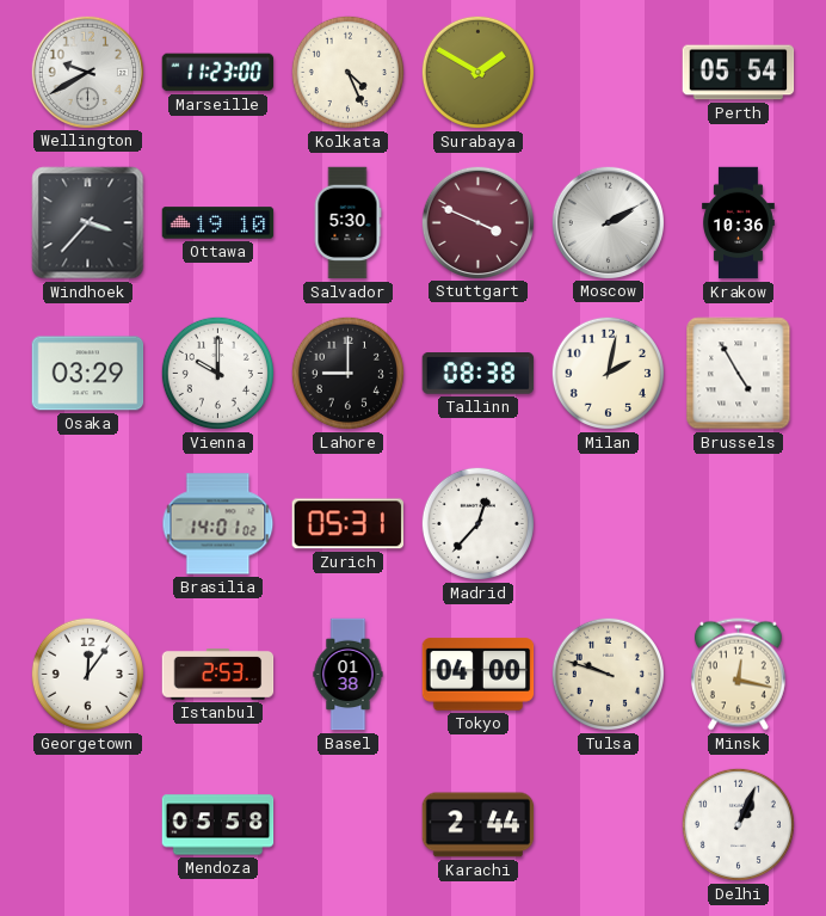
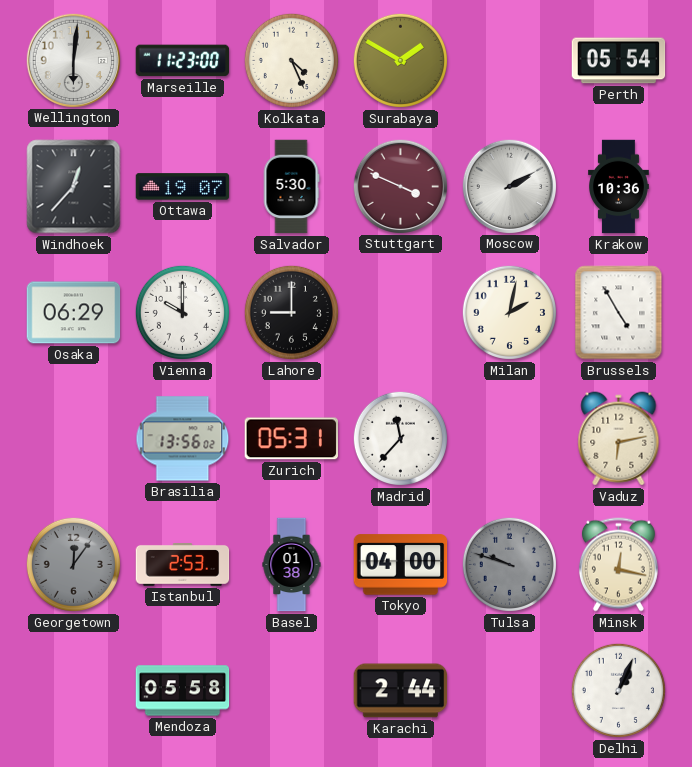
Wellington: 9:40 -> 6:01 (73, 60)
Windhoek: 3:37 -> 12:37 (74, 187)
Ottawa: 19:10 -> 19:07 (183, 187)
Osaka: 03:29 -> 06:29 (74, 313)
Tallinn: 08:38 -> none (479, 374)
Brasilia: 14:01 -> 13:56 (183, 439)
Madrid: 12:37 -> 11:37 (400, 438)
Vaduz: none -> 6:13 (619, 439)
Georgetown dial: white -> grey (73, 564)
Tulsa dial: cream -> grey (509, 564)
